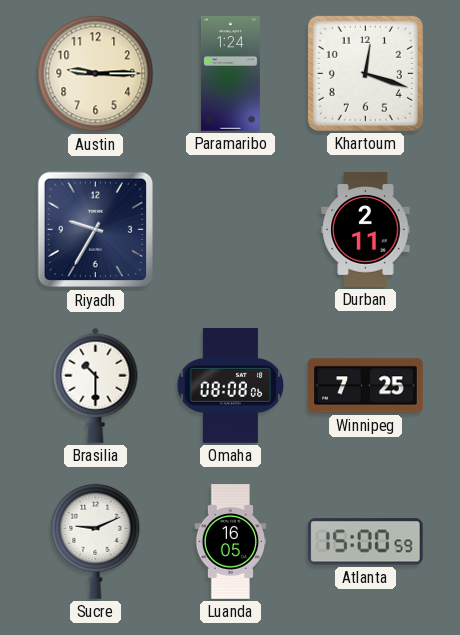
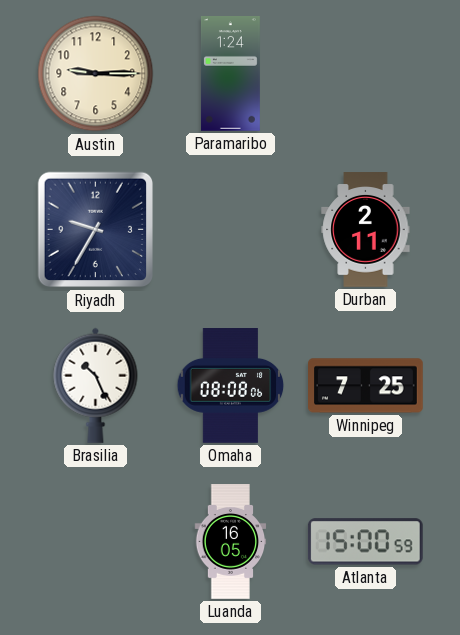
Khartoum: 12:18 -> none (365, 73)
Brasilia: 10:30 -> 10:26 (96, 385)
Sucre: 9:11 -> none (96, 541)
